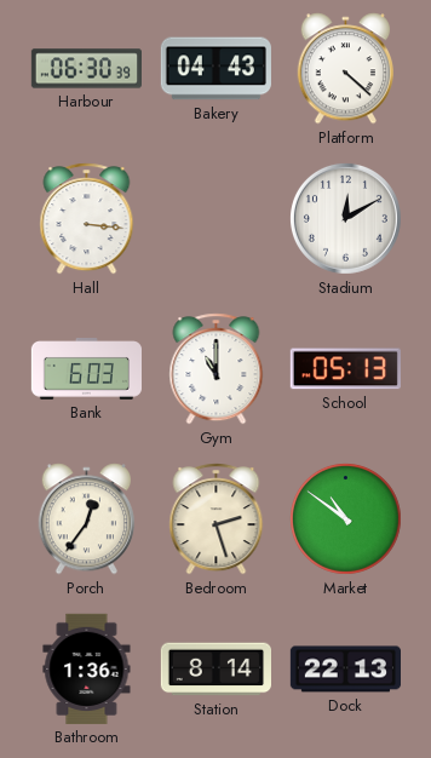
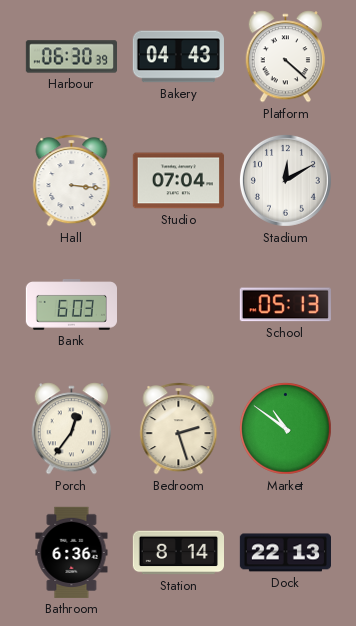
Studio: none -> 07:04 (178, 181)
Gym: 11:00 -> none (217, 369)
Bathroom: 1:36 -> 6:36 (72, 552)
